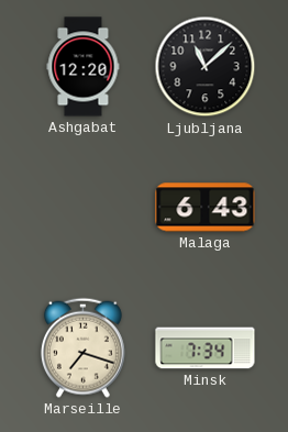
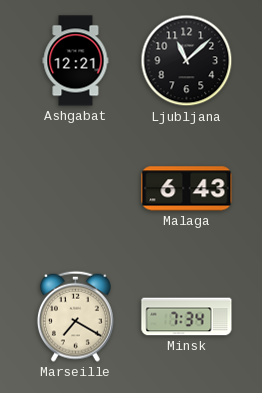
Ashgabat: 12:20 -> 12:21 (76, 61)
Marseille: 7:18 -> 7:20 (75, 316)
